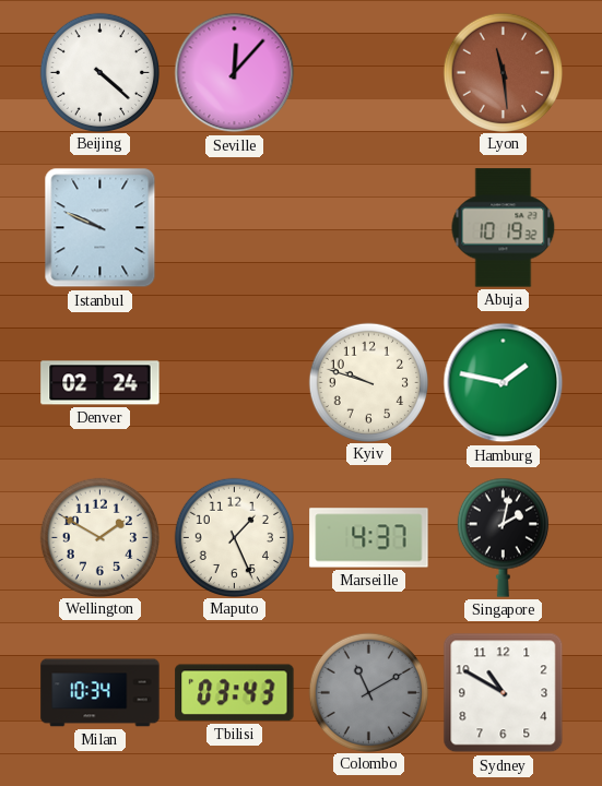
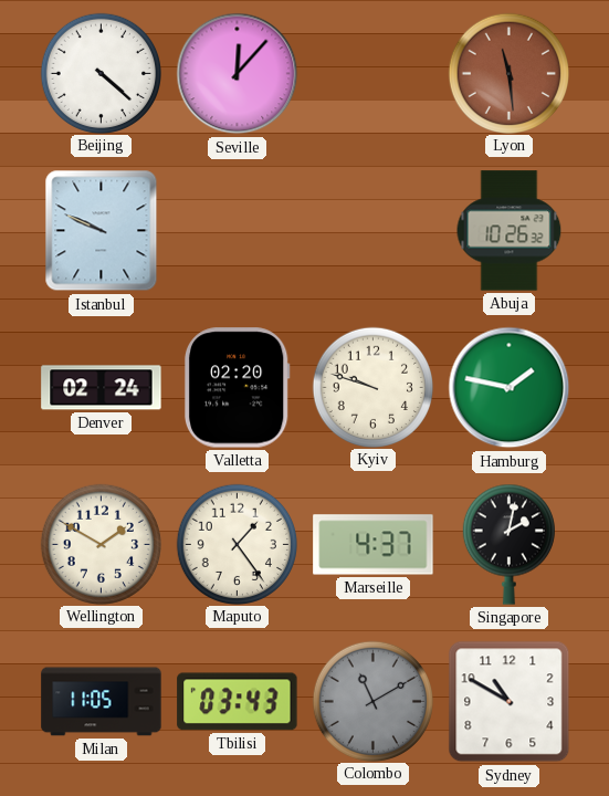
Abuja: 10:19 -> 10:26 (510, 231)
Valletta: none -> 02:20 (237, 388)
Maputo: 1:26 -> 1:24 (237, 544)
Milan: 10:34 -> 11:05 (102, 702)
